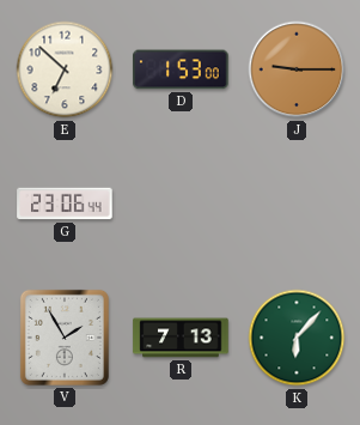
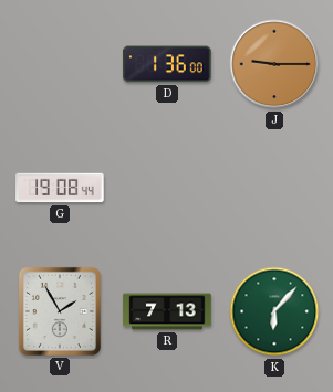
E: 6:52 -> none (65, 69)
D: 1:53 -> 1:36 (167, 64)
G: 23:06 -> 19:08 (60, 188)
